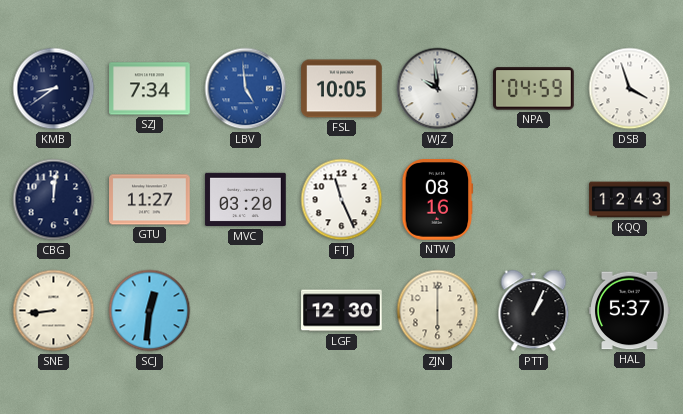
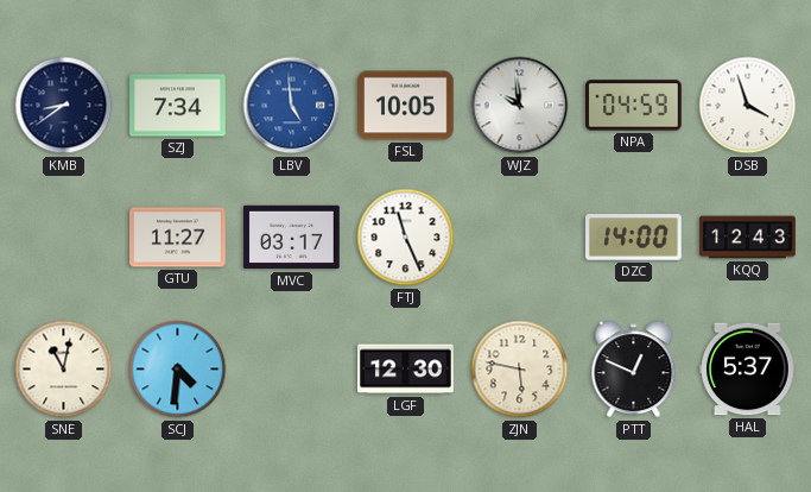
CBG: 12:01 -> none (54, 200)
MVC: 03:20 -> 03:17 (292, 238)
NTW: 08:16 -> none (438, 200)
DZC: none -> 14:00 (634, 238)
SNE: 8:44 -> 11:02 (64, 370)
SCJ: 12:31 -> 4:31 (178, 370)
ZJN: 6:00 -> 5:47 (520, 370)
PTT: 1:04 -> 12:49 (634, 370)
